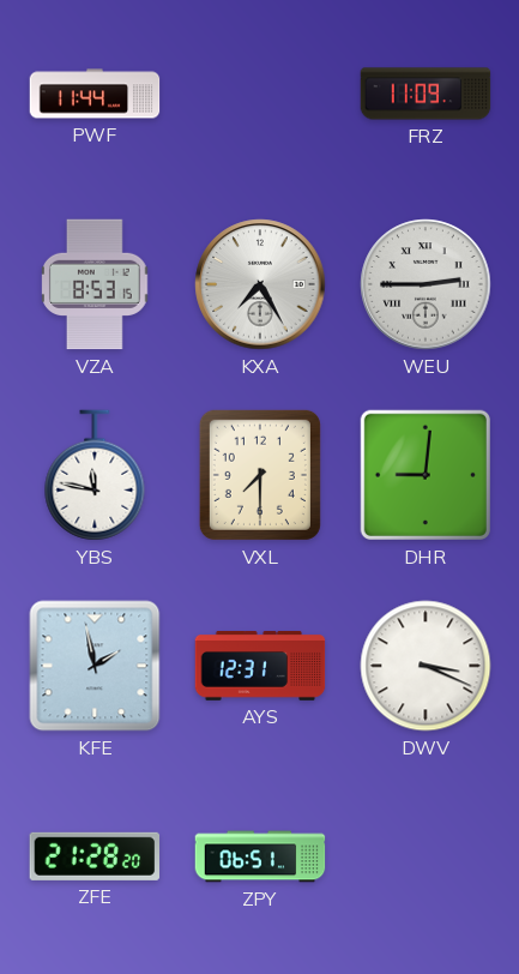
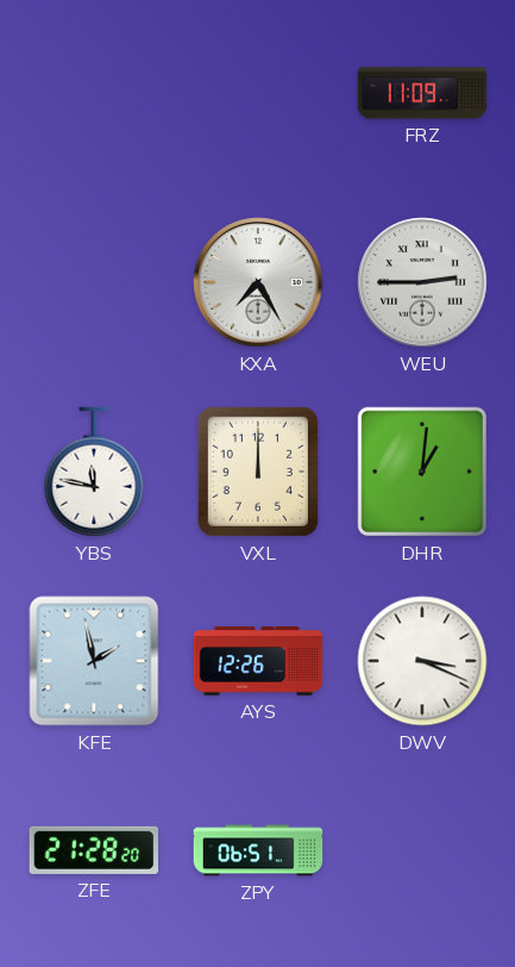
PWF: 11:44 -> none (95, 94)
VZA: 8:53 -> none (95, 284)
VXL: 7:30 -> 12:00 (258, 472)
DHR: 9:01 -> 1:01 (422, 472)
AYS: 12:31 -> 12:26 (258, 662)
